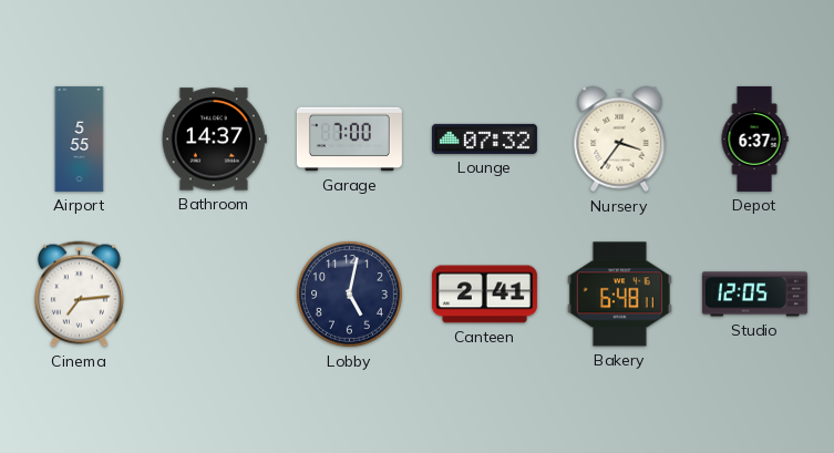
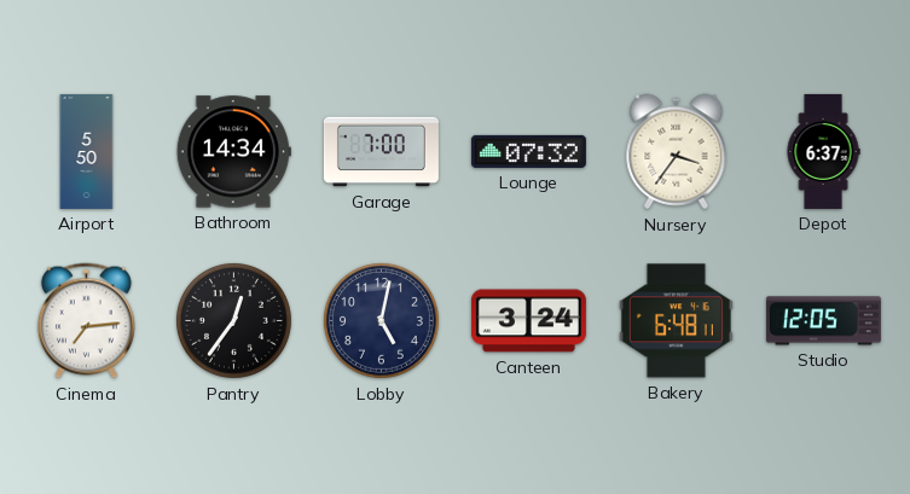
Airport: 5:55 -> 5:50 (87, 151)
Bathroom: 14:37 -> 14:34 (233, 152)
Pantry: none -> 12:36 (233, 320)
Canteen: 2:41 -> 3:24 (528, 321)
